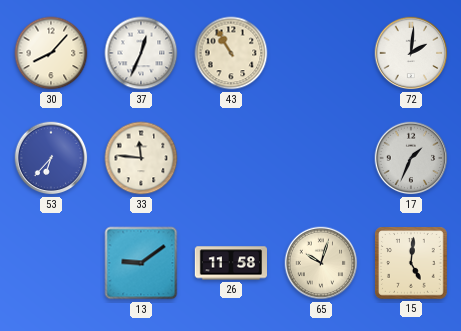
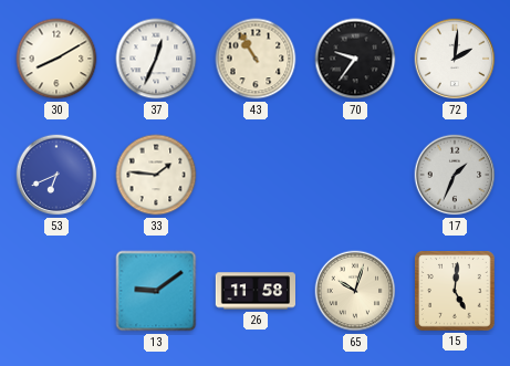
30: 8:07 -> 8:10 (56, 59)
70: none -> 9:36 (355, 59)
53: 6:37 -> 6:41 (56, 175)
33: 11:46 -> 1:46 (156, 175)
